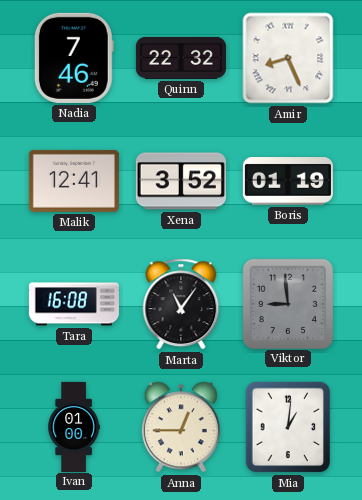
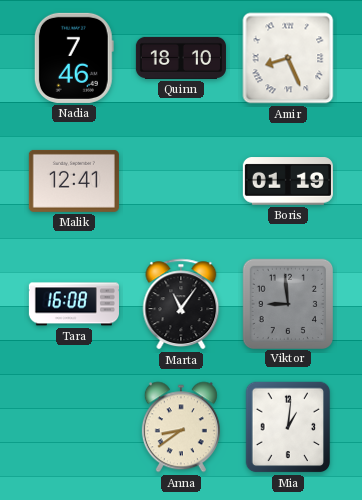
Quinn: 22:32 -> 18:10 (181, 58)
Xena: 3:52 -> none (181, 181)
Ivan: 01:00 -> none (73, 426)
Anna: 12:45 -> 8:39 (181, 427)
